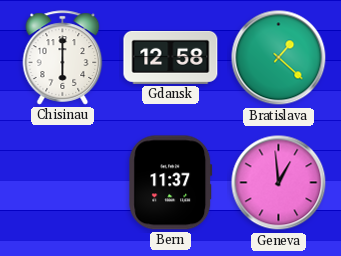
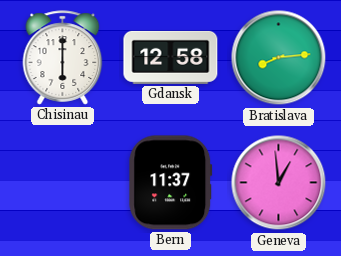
Bratislava: 1:22 -> 8:14 (279, 58)
